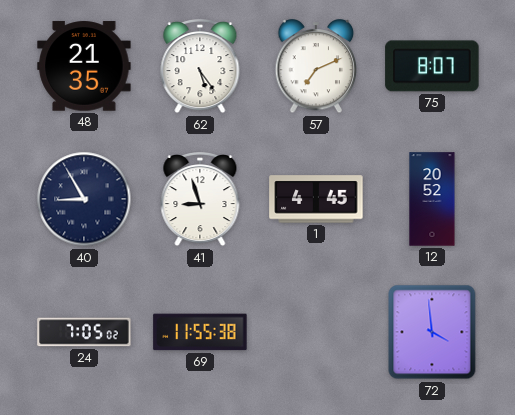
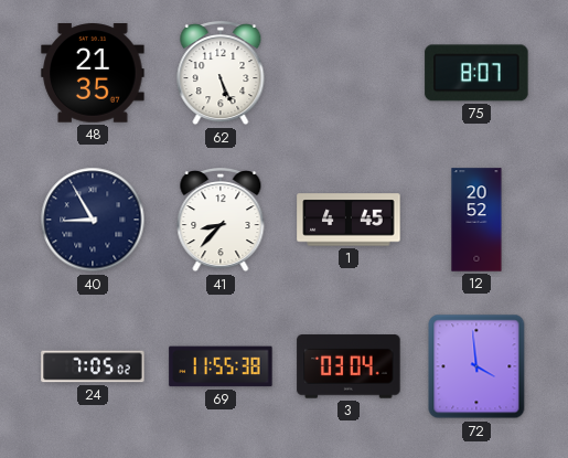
62: 5:24 -> 5:26 (221, 74)
57: 7:11 -> none (316, 67)
41: 8:57 -> 8:37 (221, 221)
3: none -> 03:04 (349, 366)
